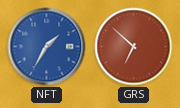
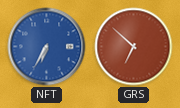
NFT: 1:35 -> 6:35 (47, 47)
